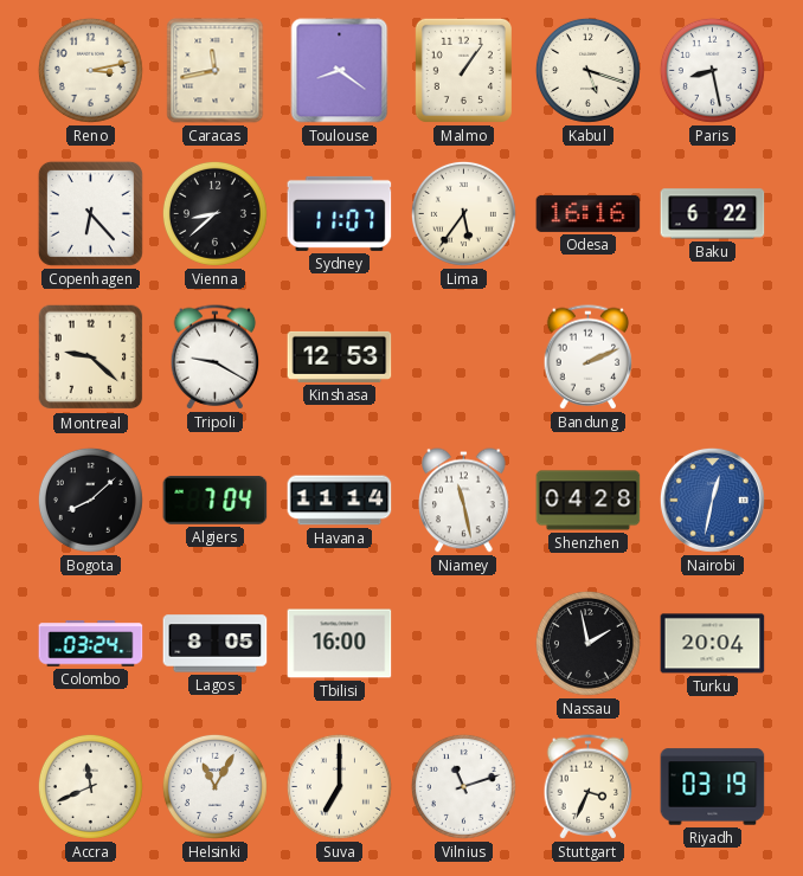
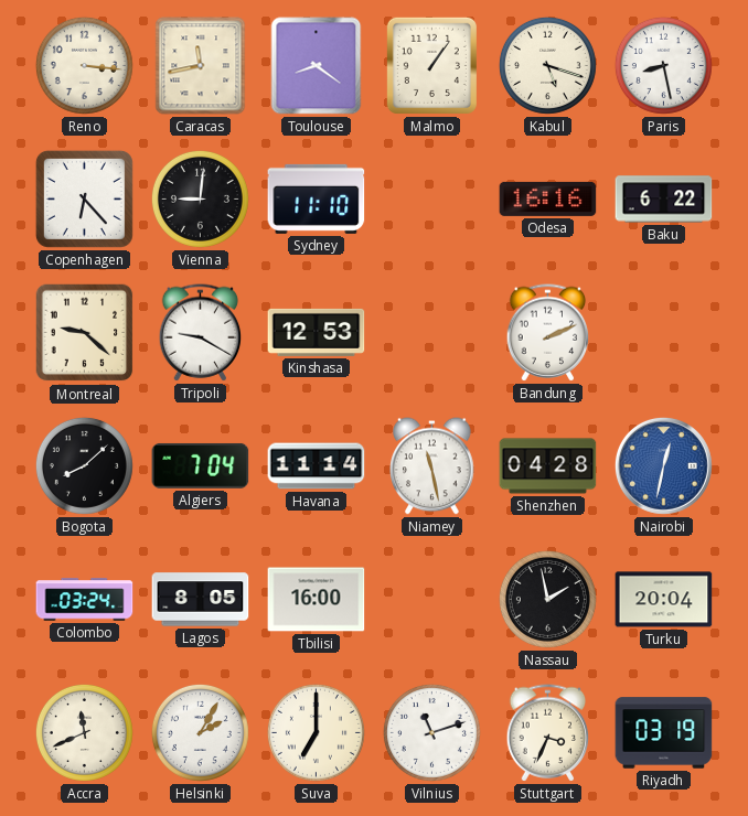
Reno: 3:13 -> 3:16 (84, 65)
Vienna: 8:38 -> 9:01 (200, 198)
Sydney: 11:07 -> 11:10 (317, 198)
Lima: 5:36 -> none (463, 213)
Helsinki: 11:05 -> 2:05 (200, 732)
